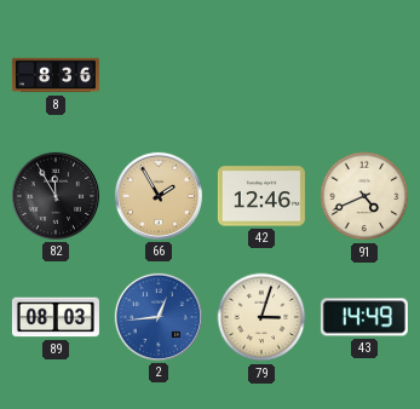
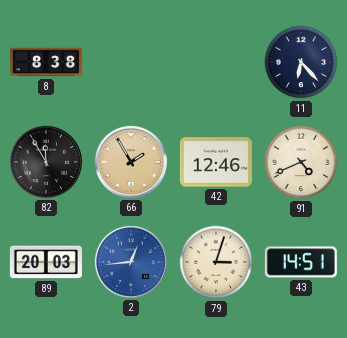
8: 8:36 -> 8:38 (46, 62)
11: none -> 6:23 (301, 62)
89: 08:03 -> 20:03 (46, 262)
43: 14:49 -> 14:51 (301, 262)
